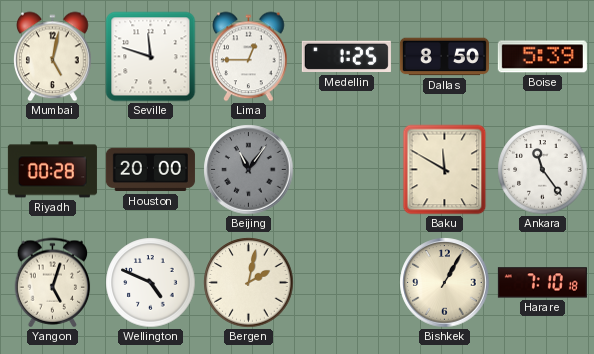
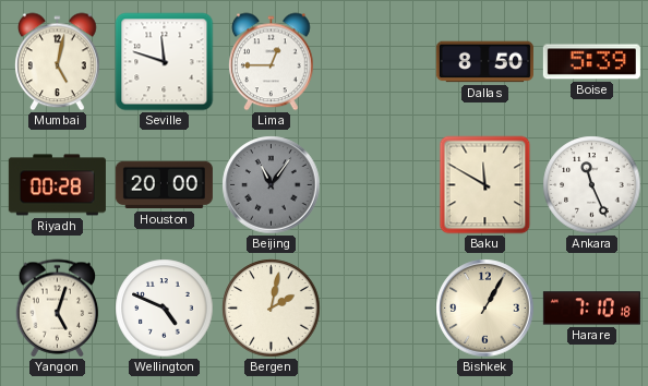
Medellin: 1:25 -> none (346, 57)
Ankara: 11:24 -> 11:26 (592, 185)
